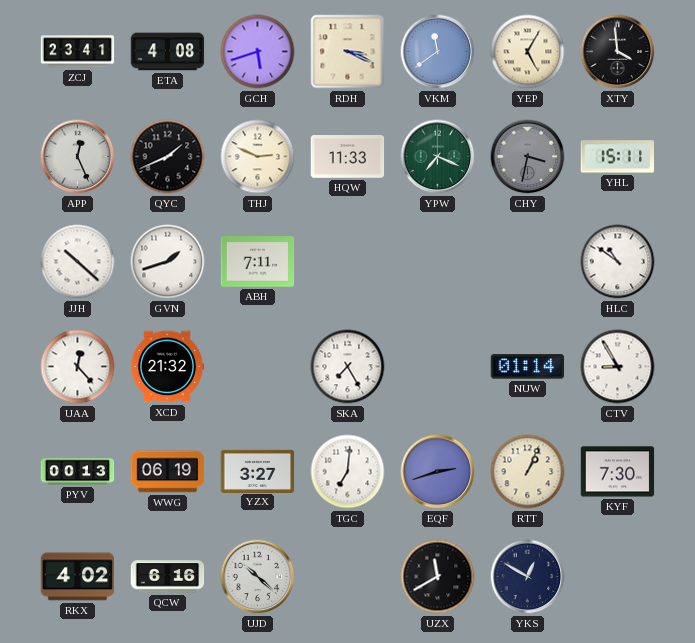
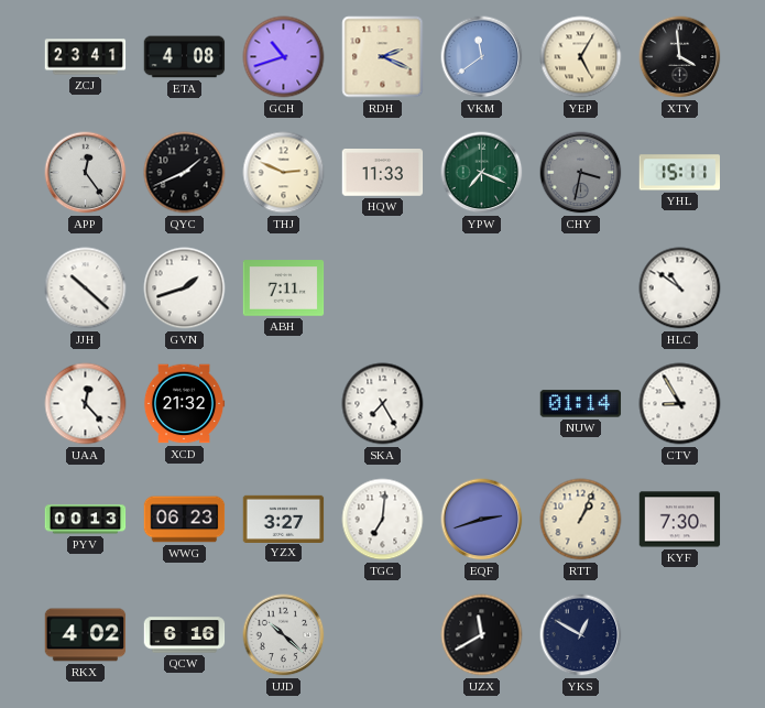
GCH: 5:42 -> 10:42 (284, 57)
RDH: 3:19 -> 2:19 (383, 57)
APP: 12:26 -> 12:24 (86, 173)
WWG: 06:19 -> 06:23 (185, 520)
